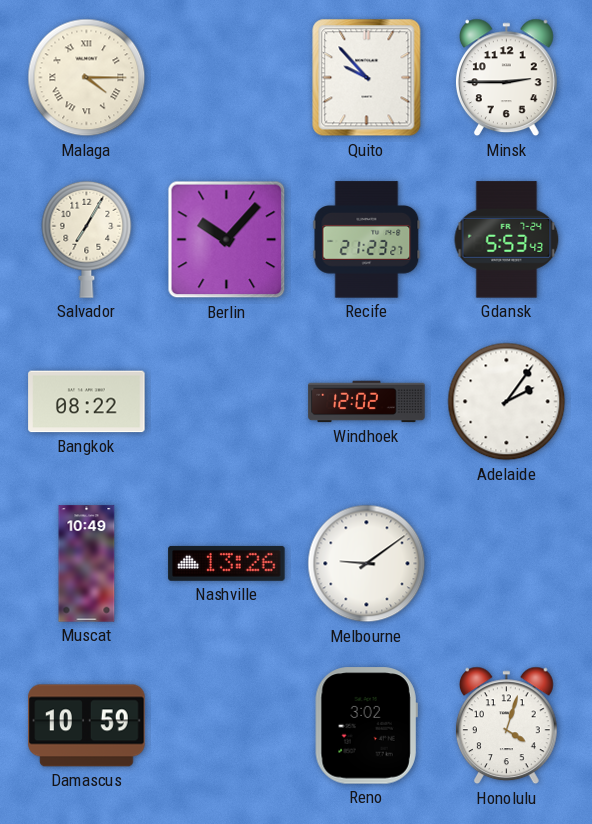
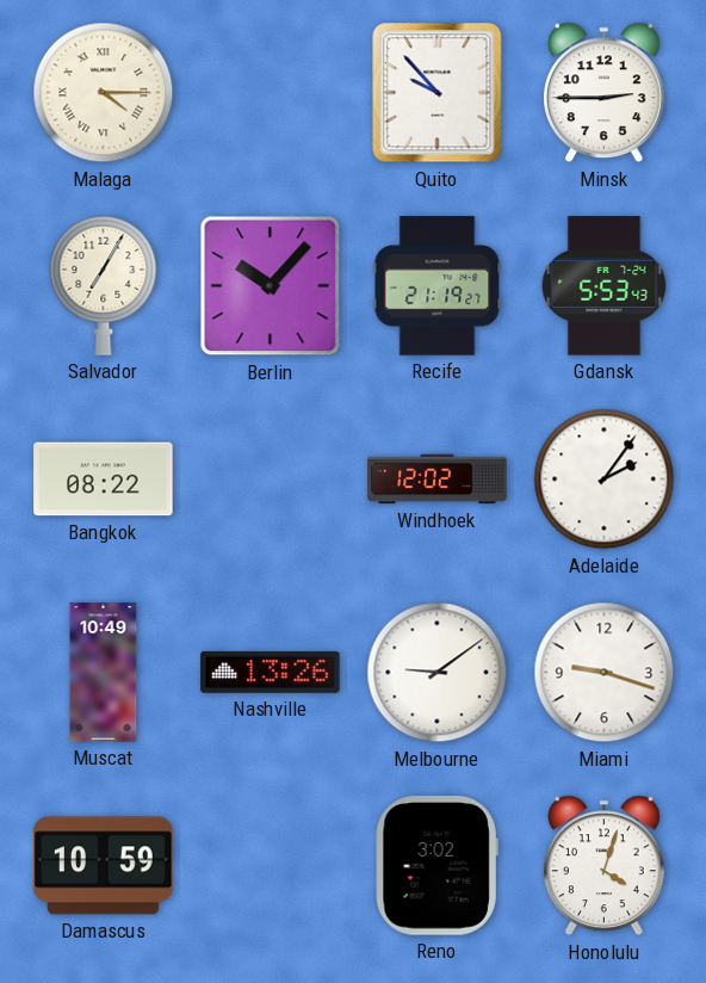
Recife: 21:23 -> 21:19 (438, 286)
Miami: none -> 9:18 (605, 673)
